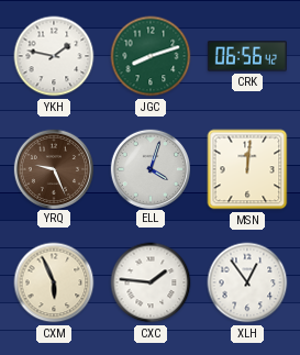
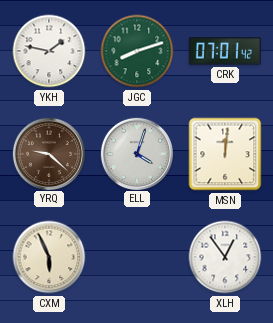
CRK: 06:56 -> 07:01 (225, 51)
YRQ: 9:26 -> 9:22 (48, 153)
CXC: 1:46 -> none (151, 282)
